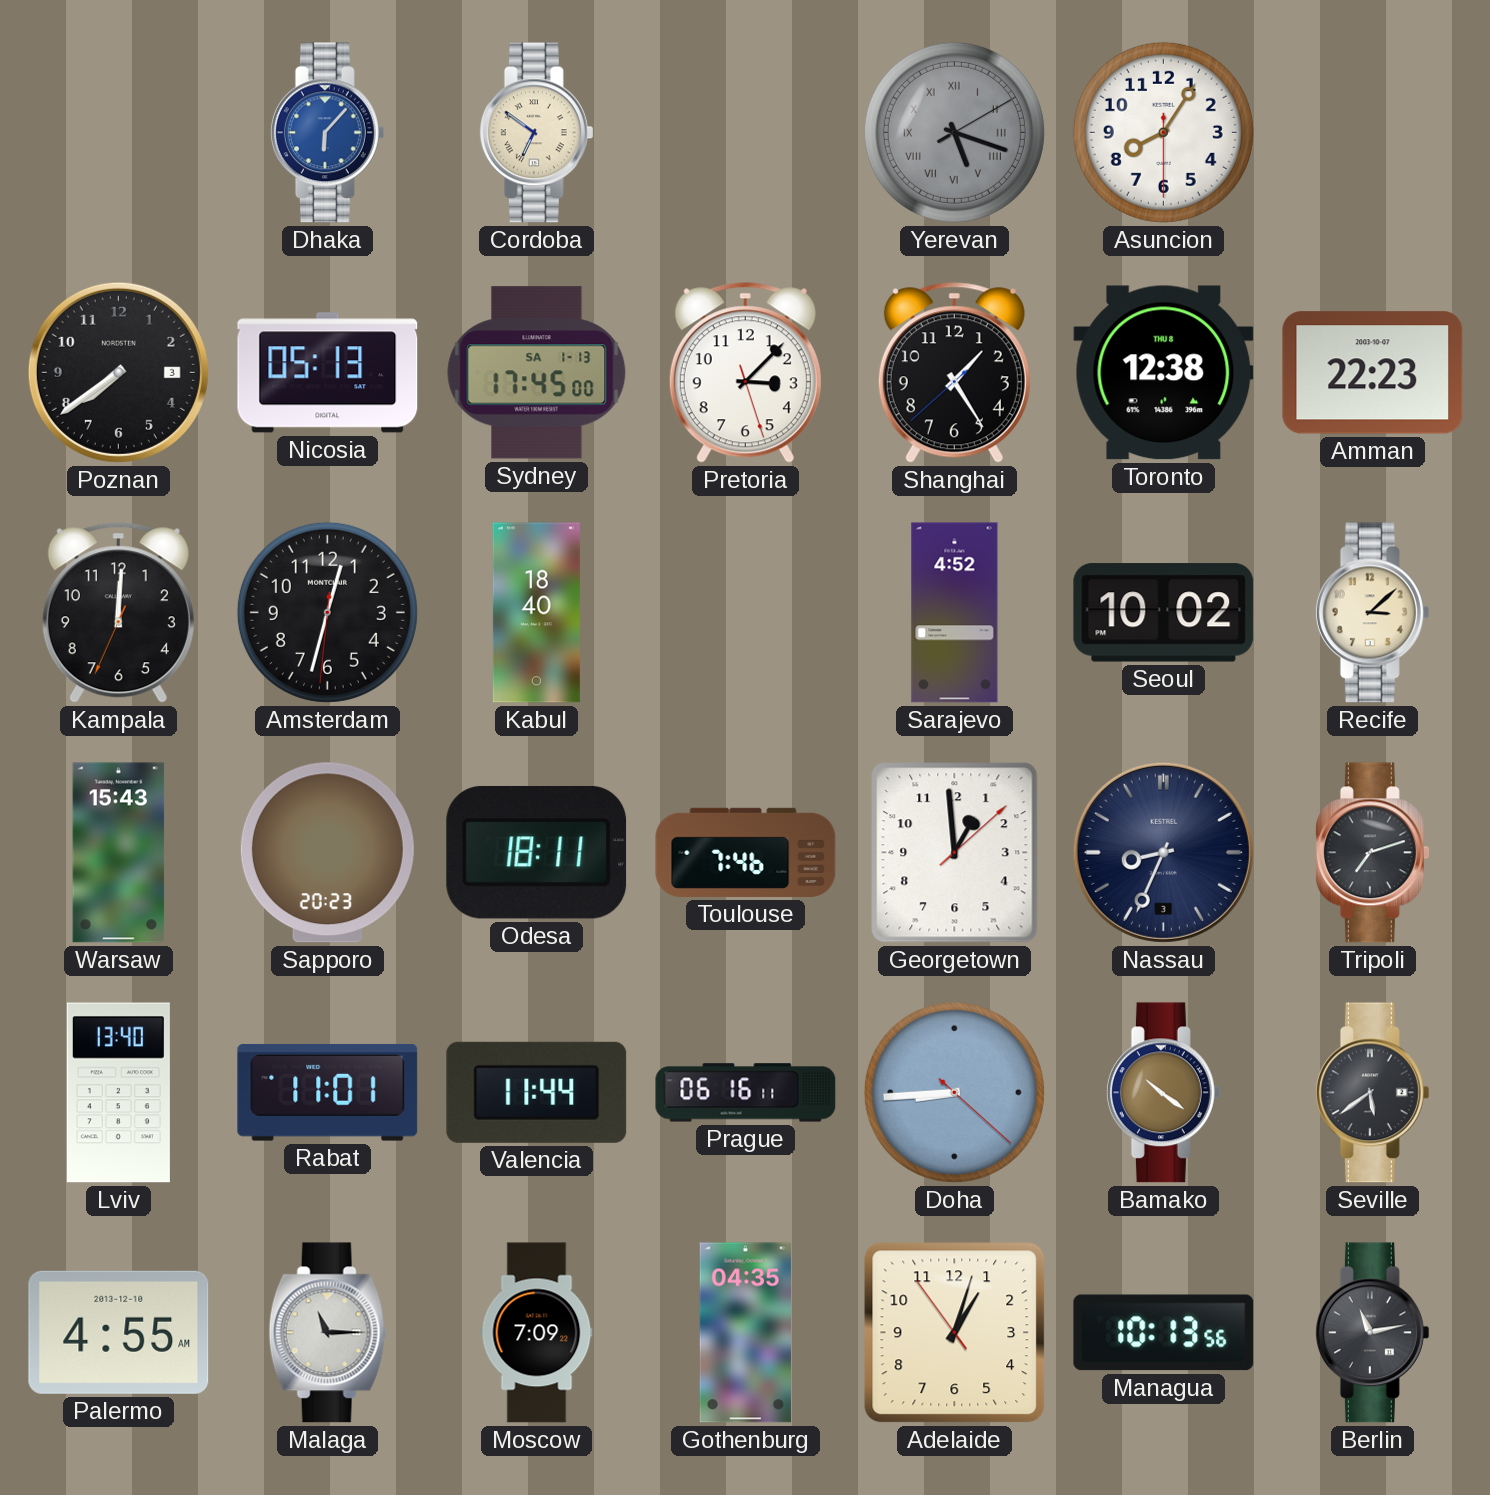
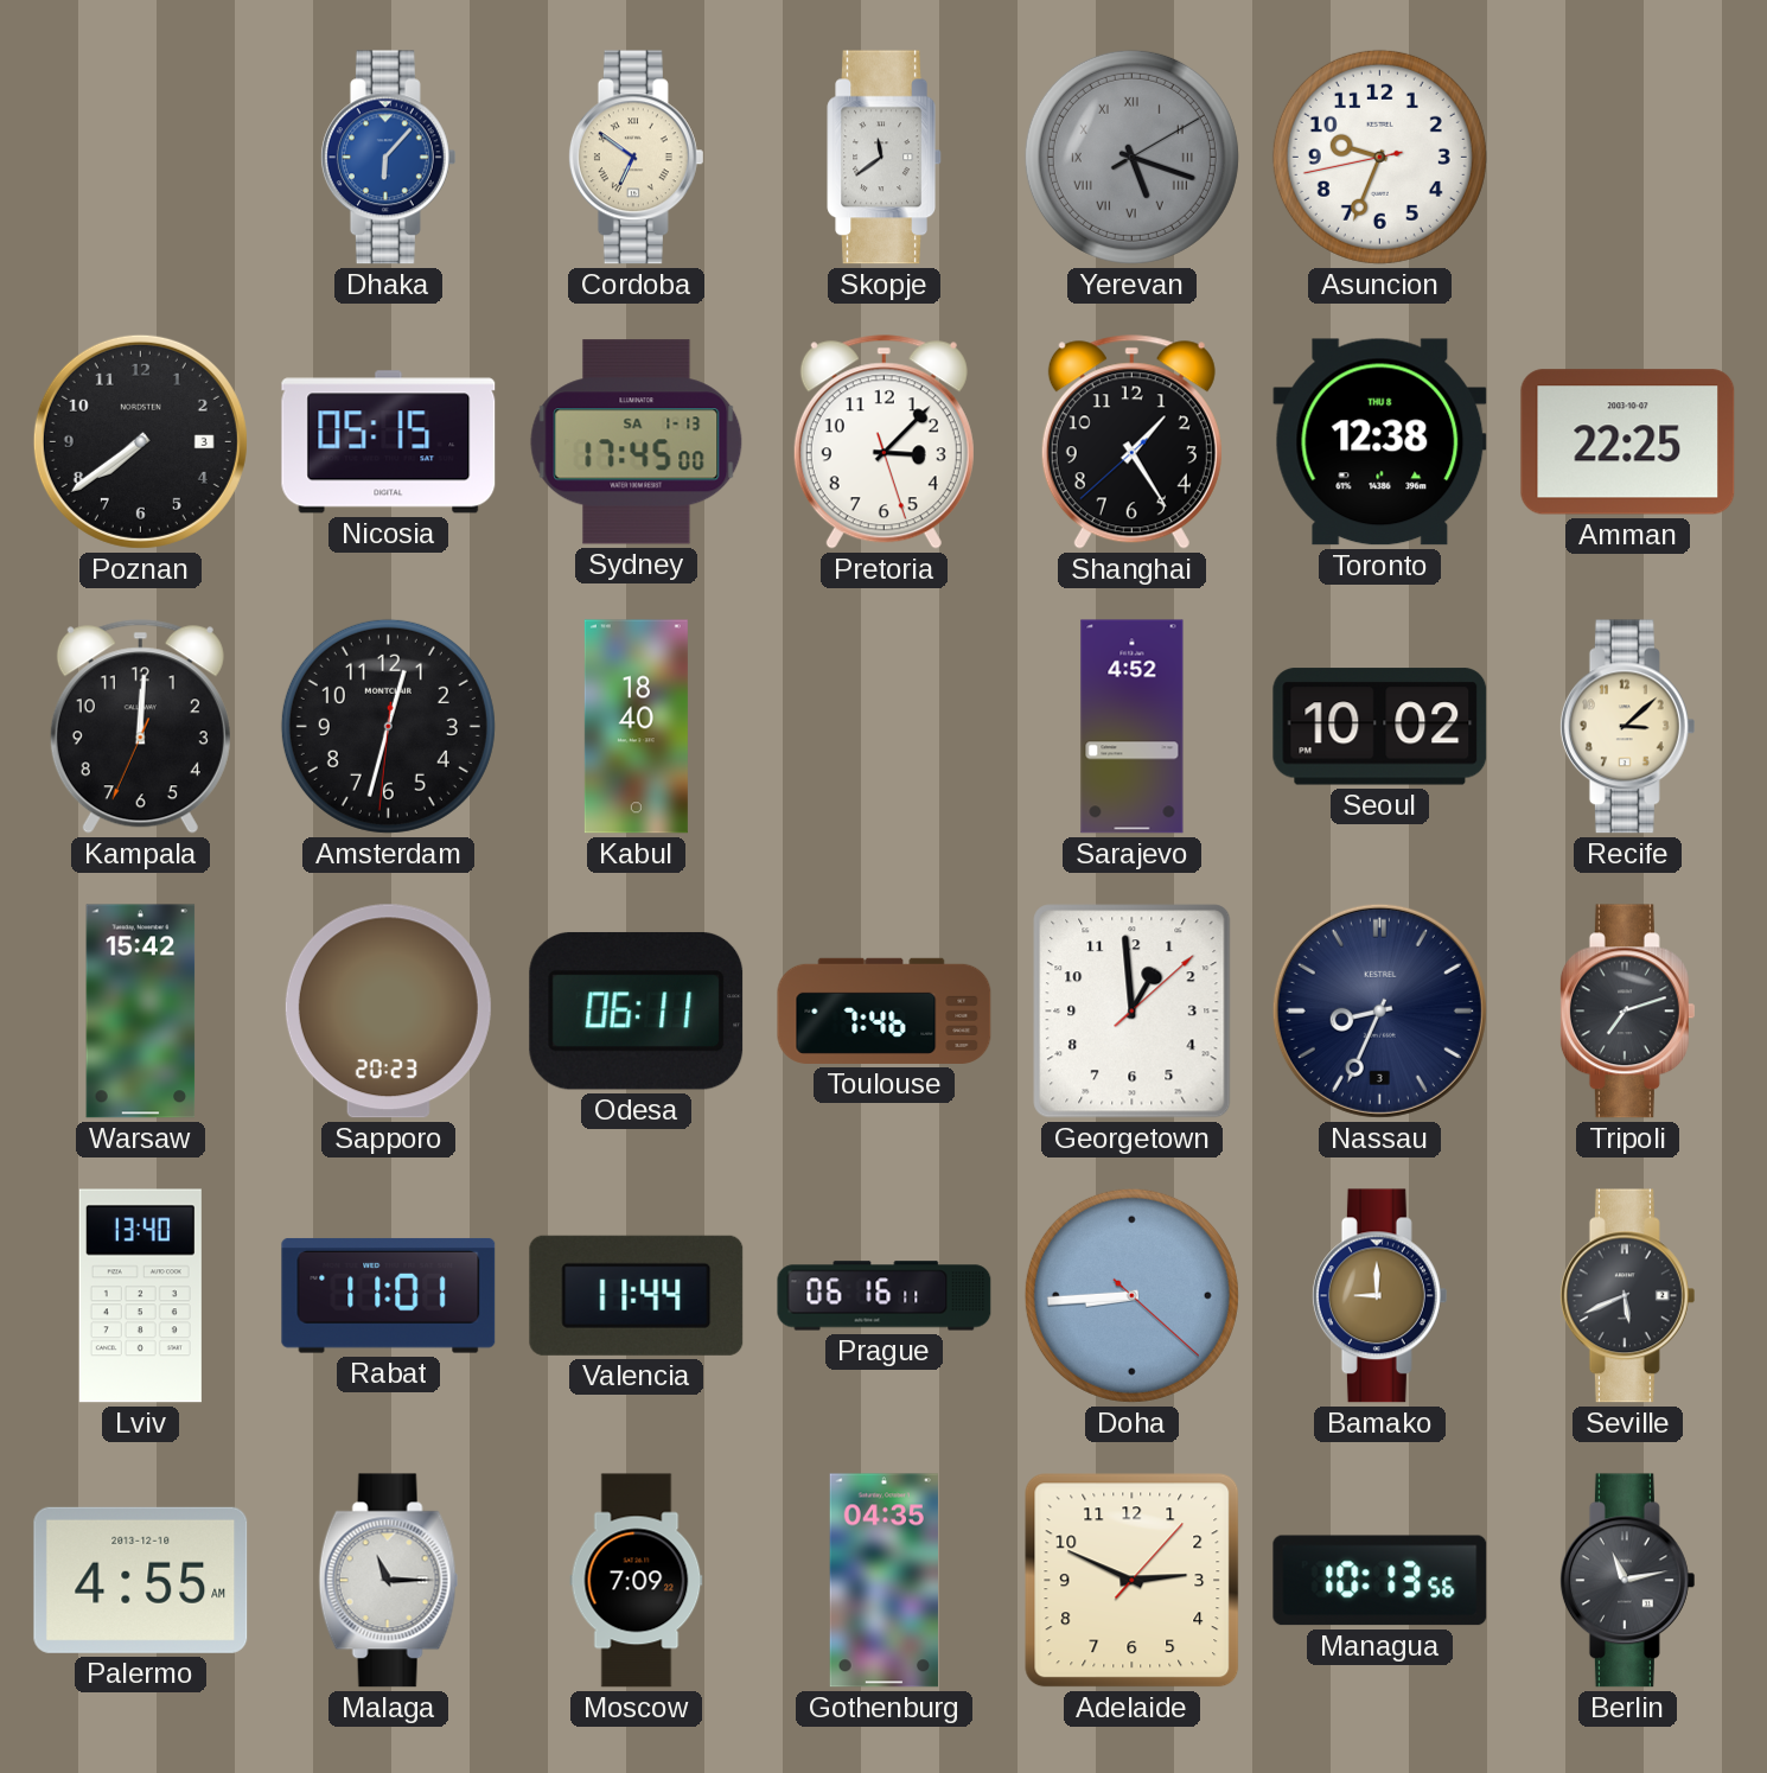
Skopje: none -> 11:39 (884, 158)
Asuncion: 8:05 -> 9:33 (1379, 157)
Nicosia: 05:13 -> 05:15 (389, 442)
Amman: 22:23 -> 22:25 (1628, 442)
Warsaw: 15:43 -> 15:42 (141, 1012)
Odesa: 18:11 -> 06:11 (637, 1010)
Bamako: 10:21 -> 9:00 (1379, 1296)
Seville: 5:39 -> 5:41 (1627, 1296)
Adelaide: 1:02 -> 2:49 (1133, 1581)
